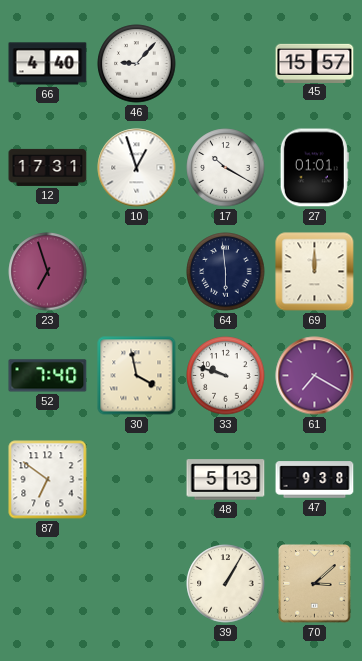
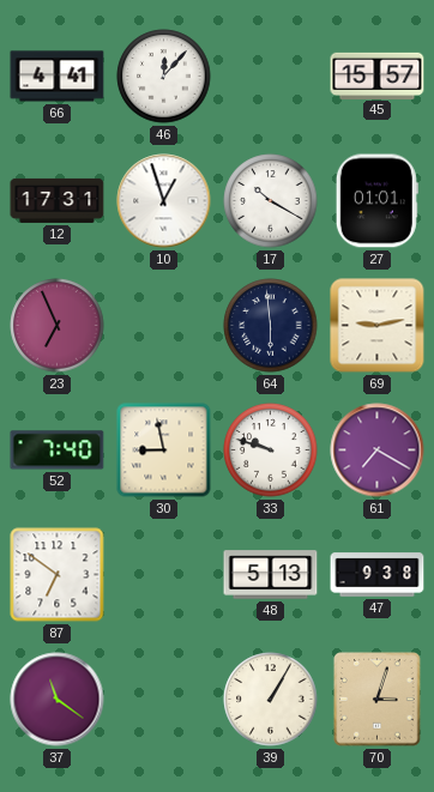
66: 4:40 -> 4:41 (58, 77)
46: 9:07 -> 12:07 (164, 77)
23: 6:57 -> 6:56 (58, 326)
69: 12:00 -> 9:13 (378, 326)
30: 3:58 -> 8:58 (164, 451)
37: none -> 11:21 (58, 700)
70: 3:08 -> 3:03 (378, 700)
